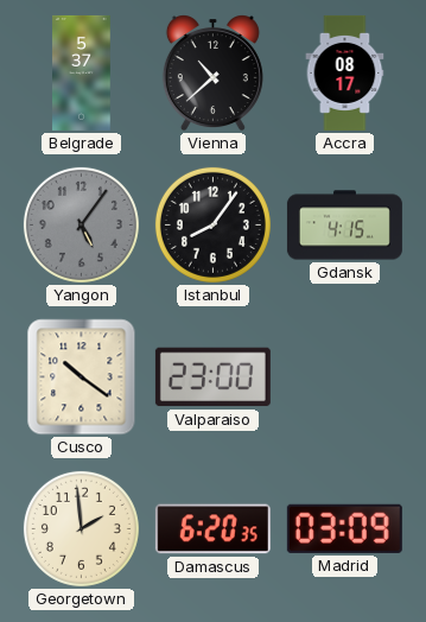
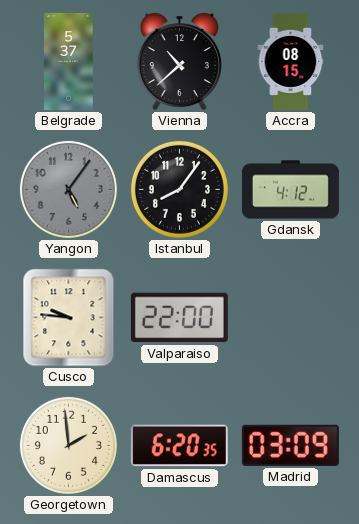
Accra: 08:17 -> 08:15 (291, 61)
Gdansk: 4:15 -> 4:12 (290, 190)
Cusco: 10:21 -> 9:46 (69, 318)
Valparaiso: 23:00 -> 22:00 (179, 318)
